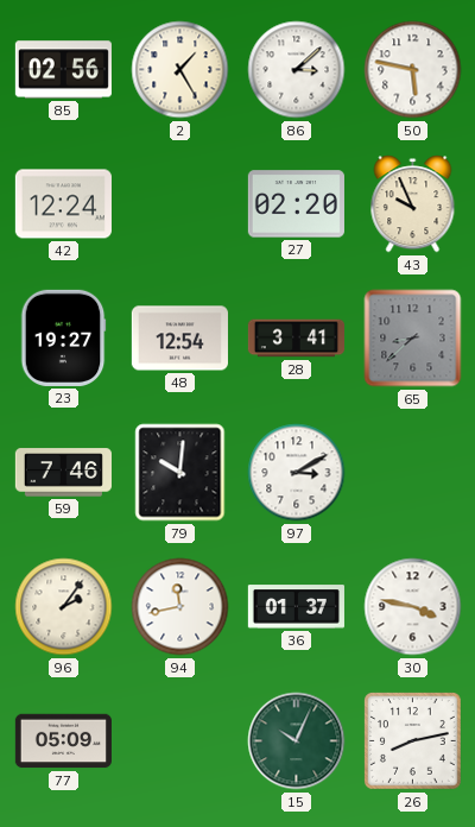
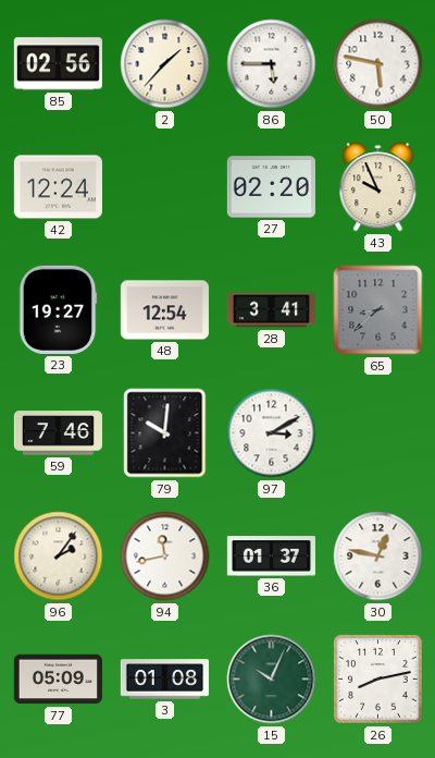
2: 1:25 -> 1:37 (165, 64)
86: 3:08 -> 5:45 (272, 64)
30: 3:47 -> 12:47 (378, 557)
3: none -> 01:08 (164, 680)
